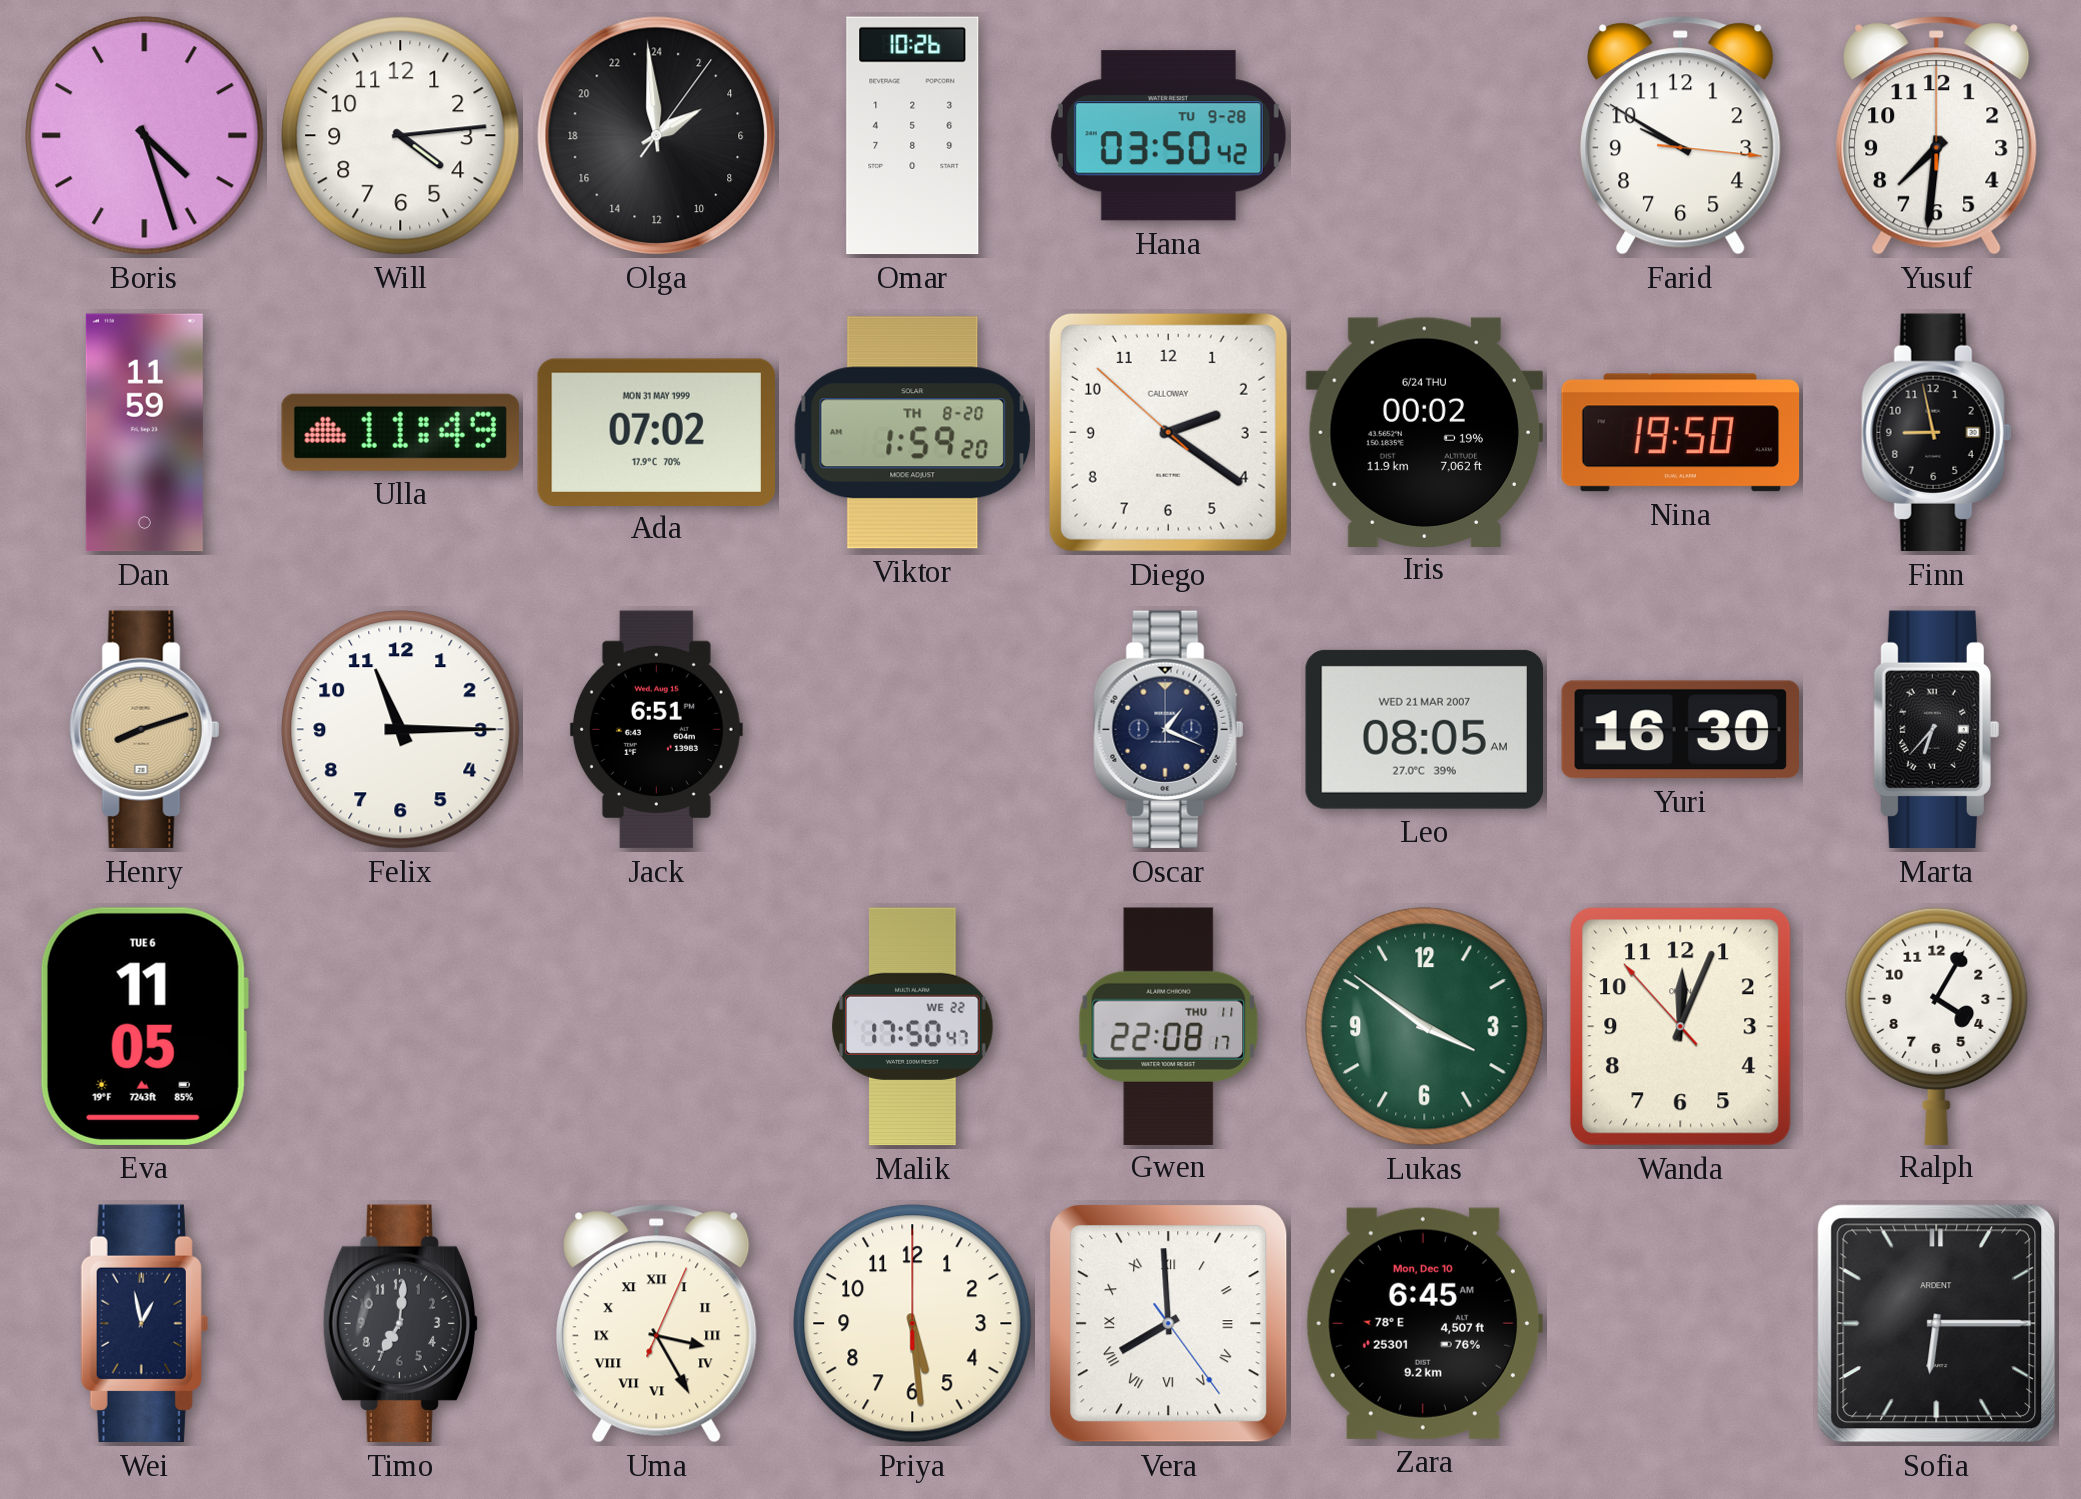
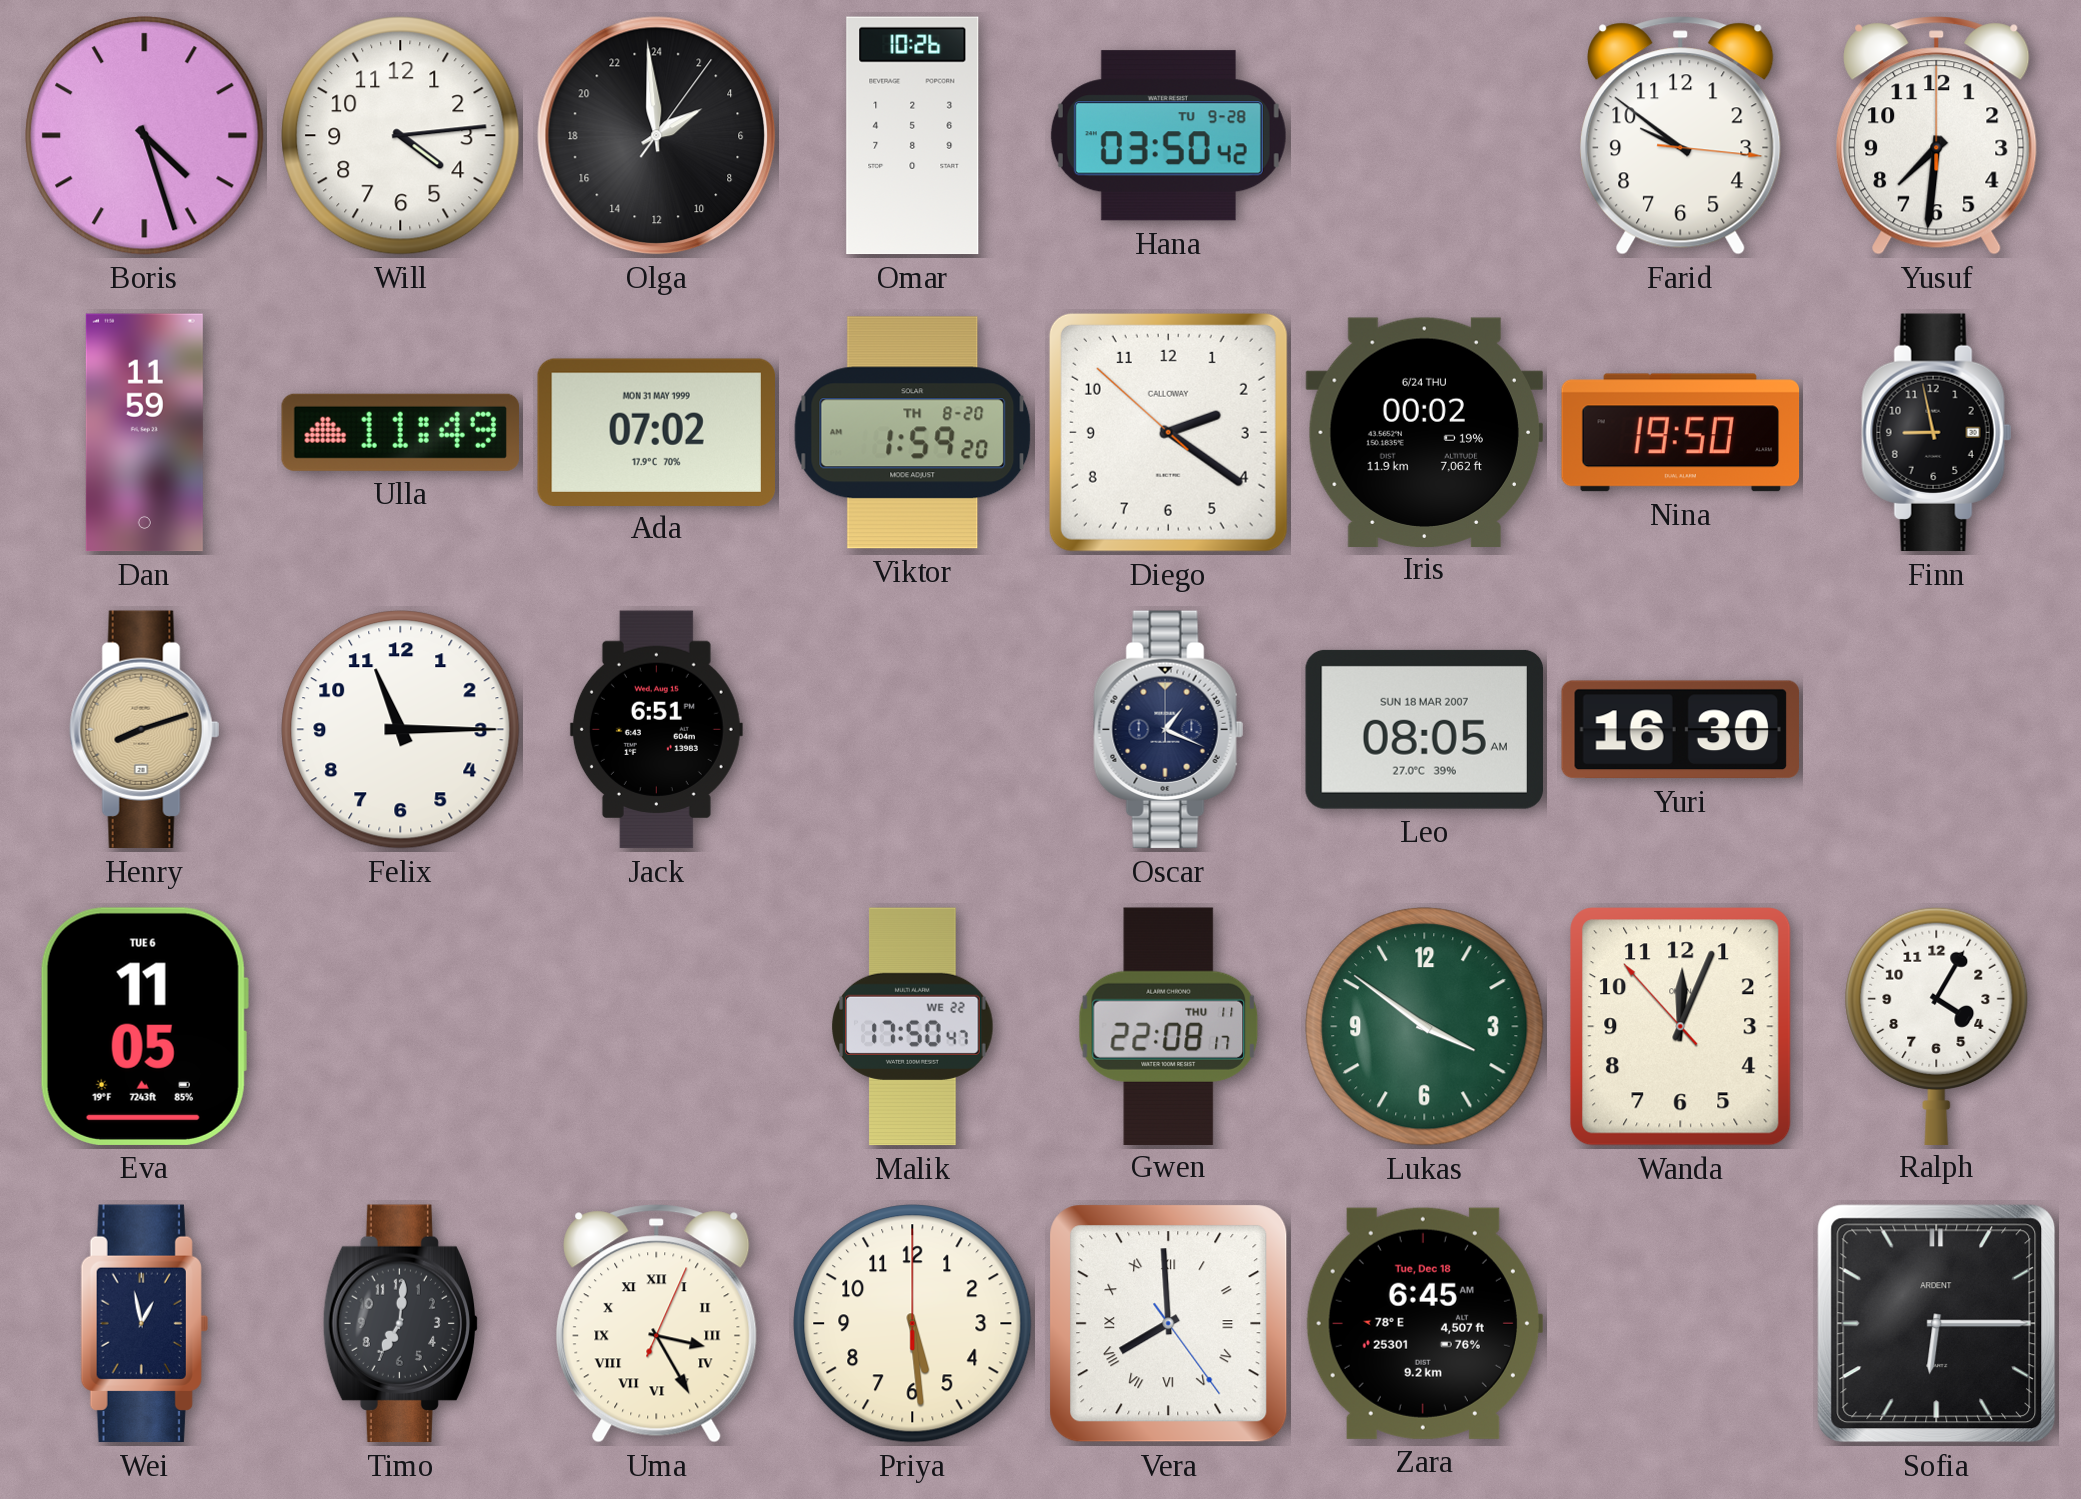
Farid: 9:50 -> 9:51 (1681, 136)
Leo date: WED 21 MAR 2007 -> SUN 18 MAR 2007 (1424, 729)
Marta: 6:37 -> none (1936, 730)
Zara date: Mon, Dec 10 -> Tue, Dec 18 (1424, 1323)
